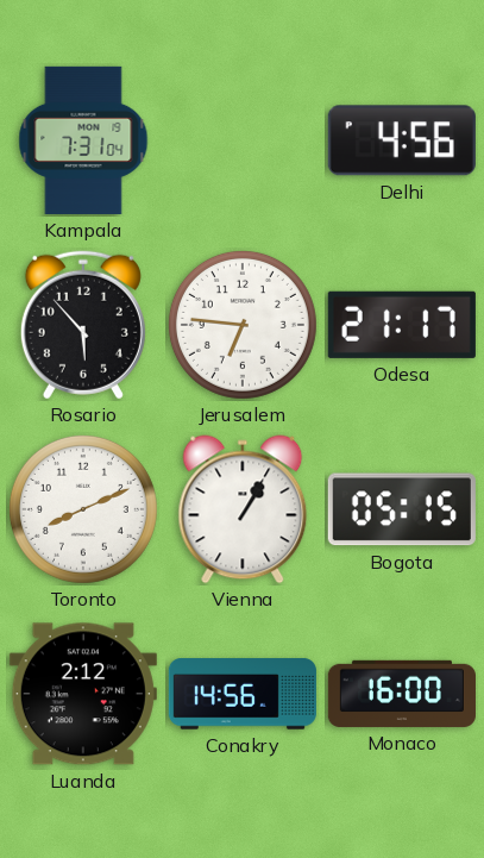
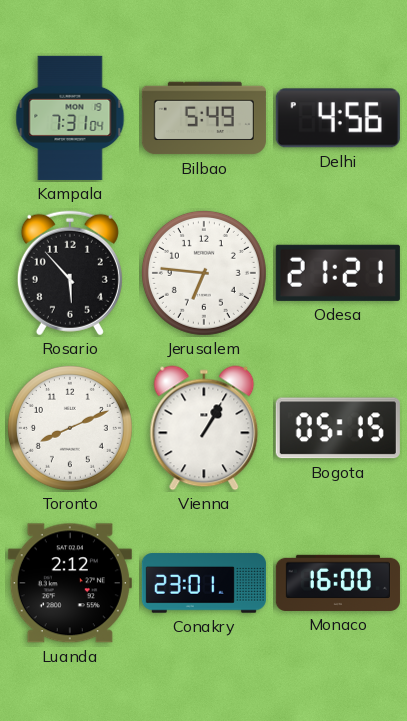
Bilbao: none -> 5:49 (204, 118)
Odesa: 21:17 -> 21:21 (338, 273)
Conakry: 14:56 -> 23:01 (204, 583)
